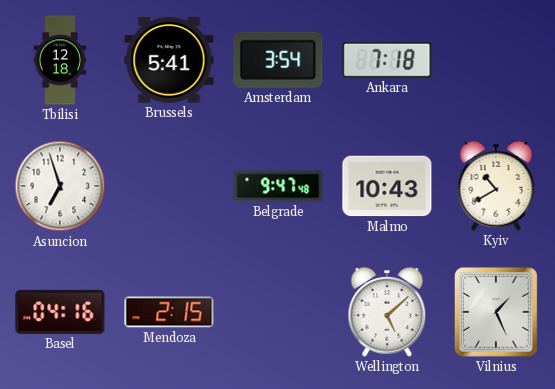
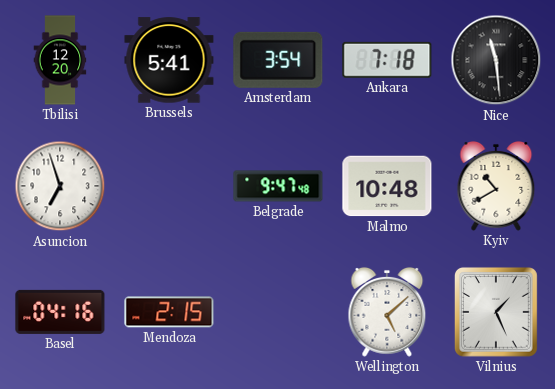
Tbilisi: 12:18 -> 12:20 (60, 60)
Nice: none -> 11:29 (496, 60)
Malmo: 10:43 -> 10:48 (387, 186)
